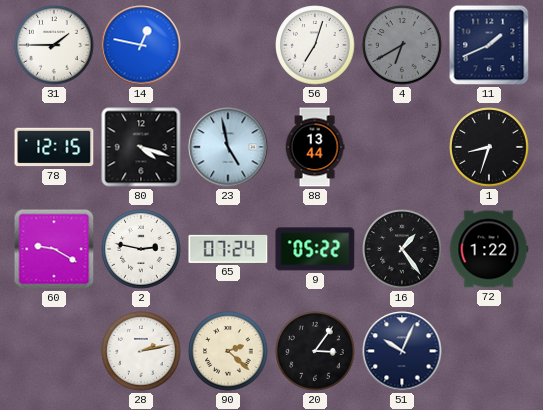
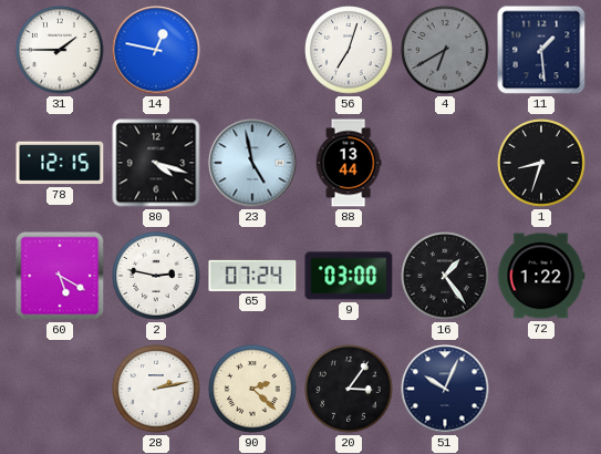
11: 1:41 -> 1:29 (541, 50)
60: 9:20 -> 5:20 (60, 276)
9: 05:22 -> 03:00 (349, 276)
